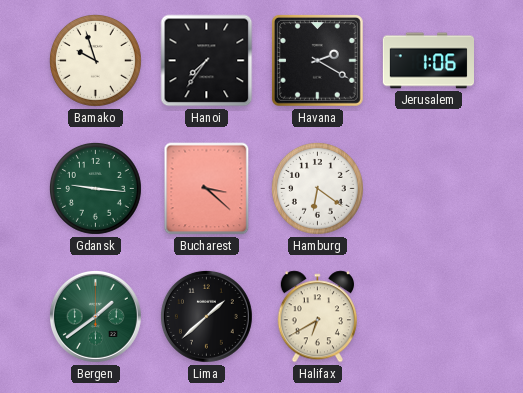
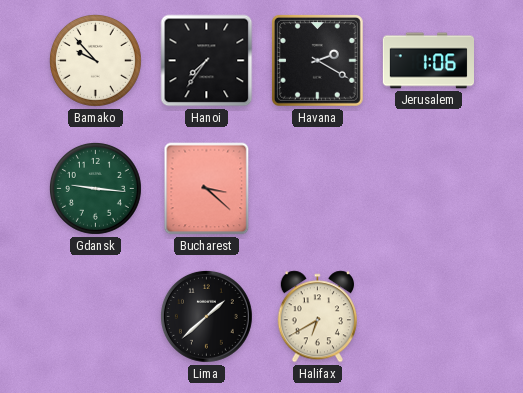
Bamako: 9:57 -> 9:53 (96, 61)
Hamburg: 6:21 -> none (318, 189)
Bergen: 1:39 -> none (95, 316)
